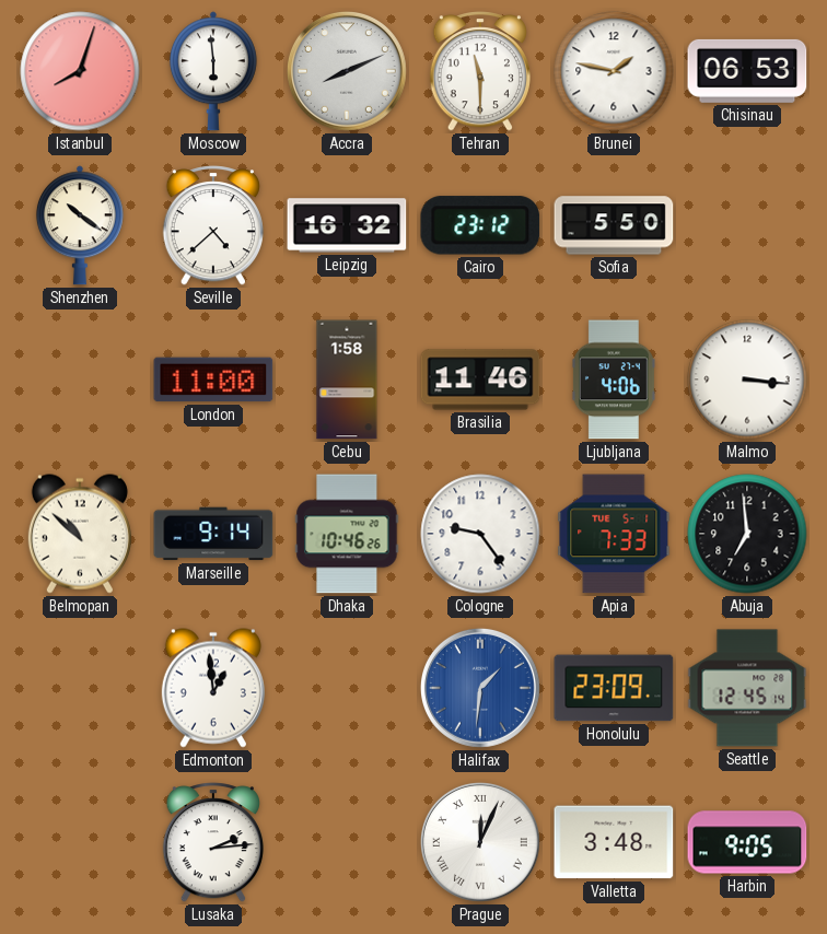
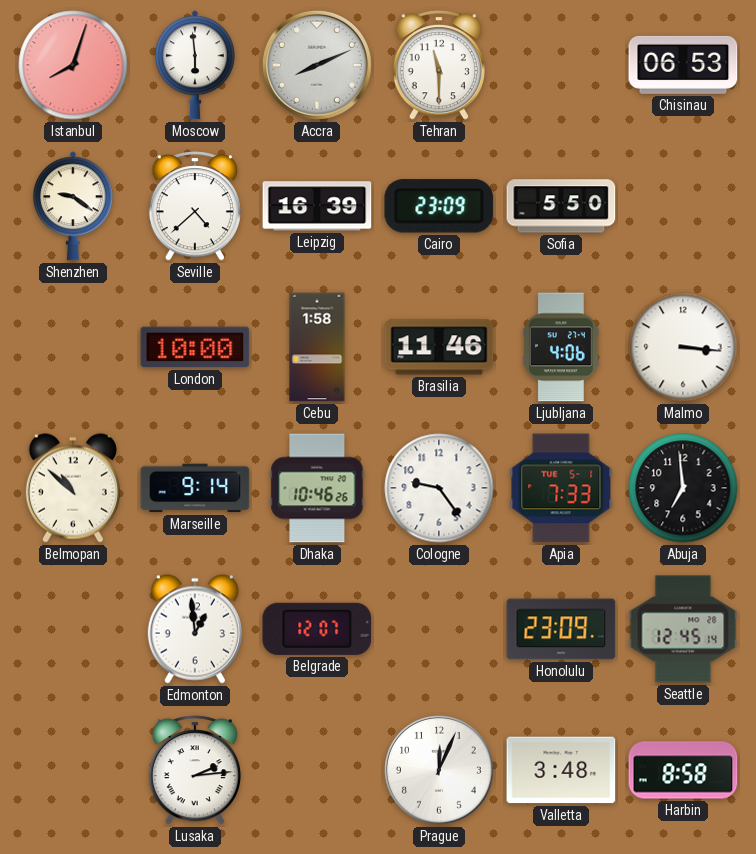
Brunei: 1:47 -> none (614, 71)
Shenzhen: 10:21 -> 9:21 (73, 206)
Leipzig: 16:32 -> 16:39 (317, 206)
Cairo: 23:12 -> 23:09 (439, 206)
London: 11:00 -> 10:00 (195, 347)
Belgrade: none -> 12:07 (317, 629)
Halifax: 1:31 -> none (480, 688)
Prague numerals: Roman -> Arabic (439, 770)
Harbin: 9:05 -> 8:58 (683, 770)
